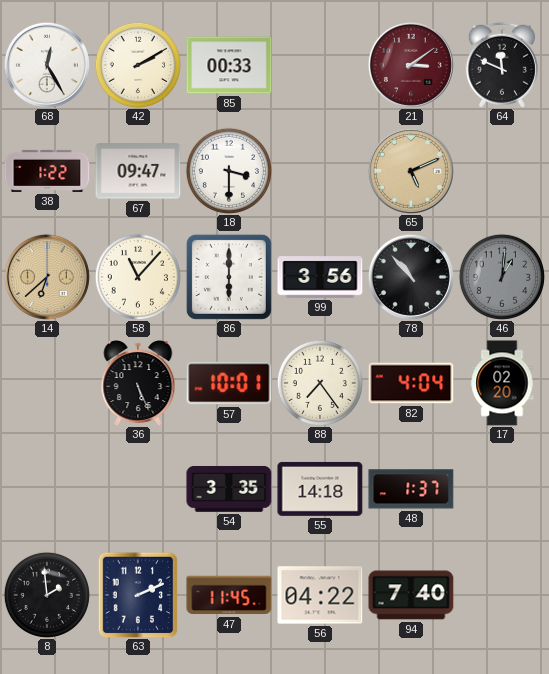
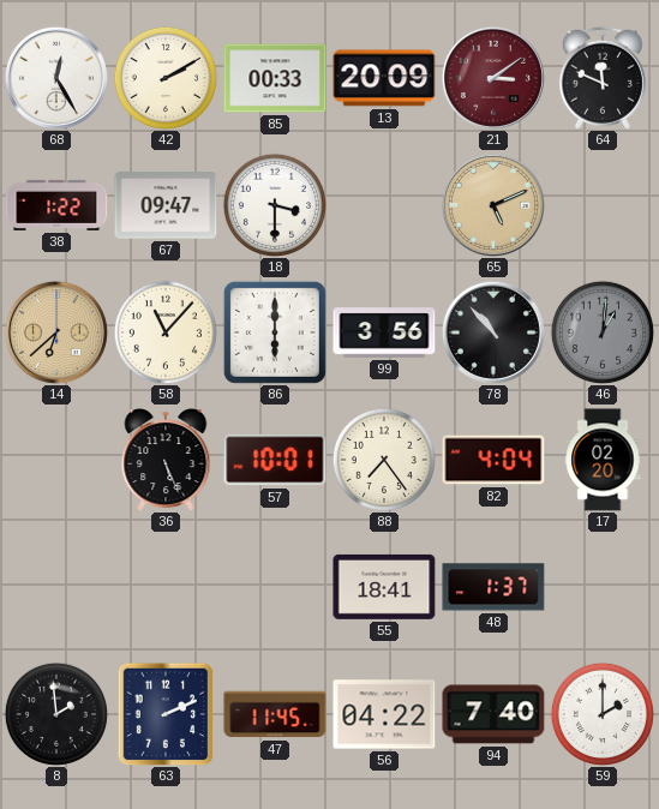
13: none -> 20:09 (384, 78)
54: 3:35 -> none (229, 489)
55: 14:18 -> 18:41 (384, 587)
59: none -> 2:00 (603, 714)
